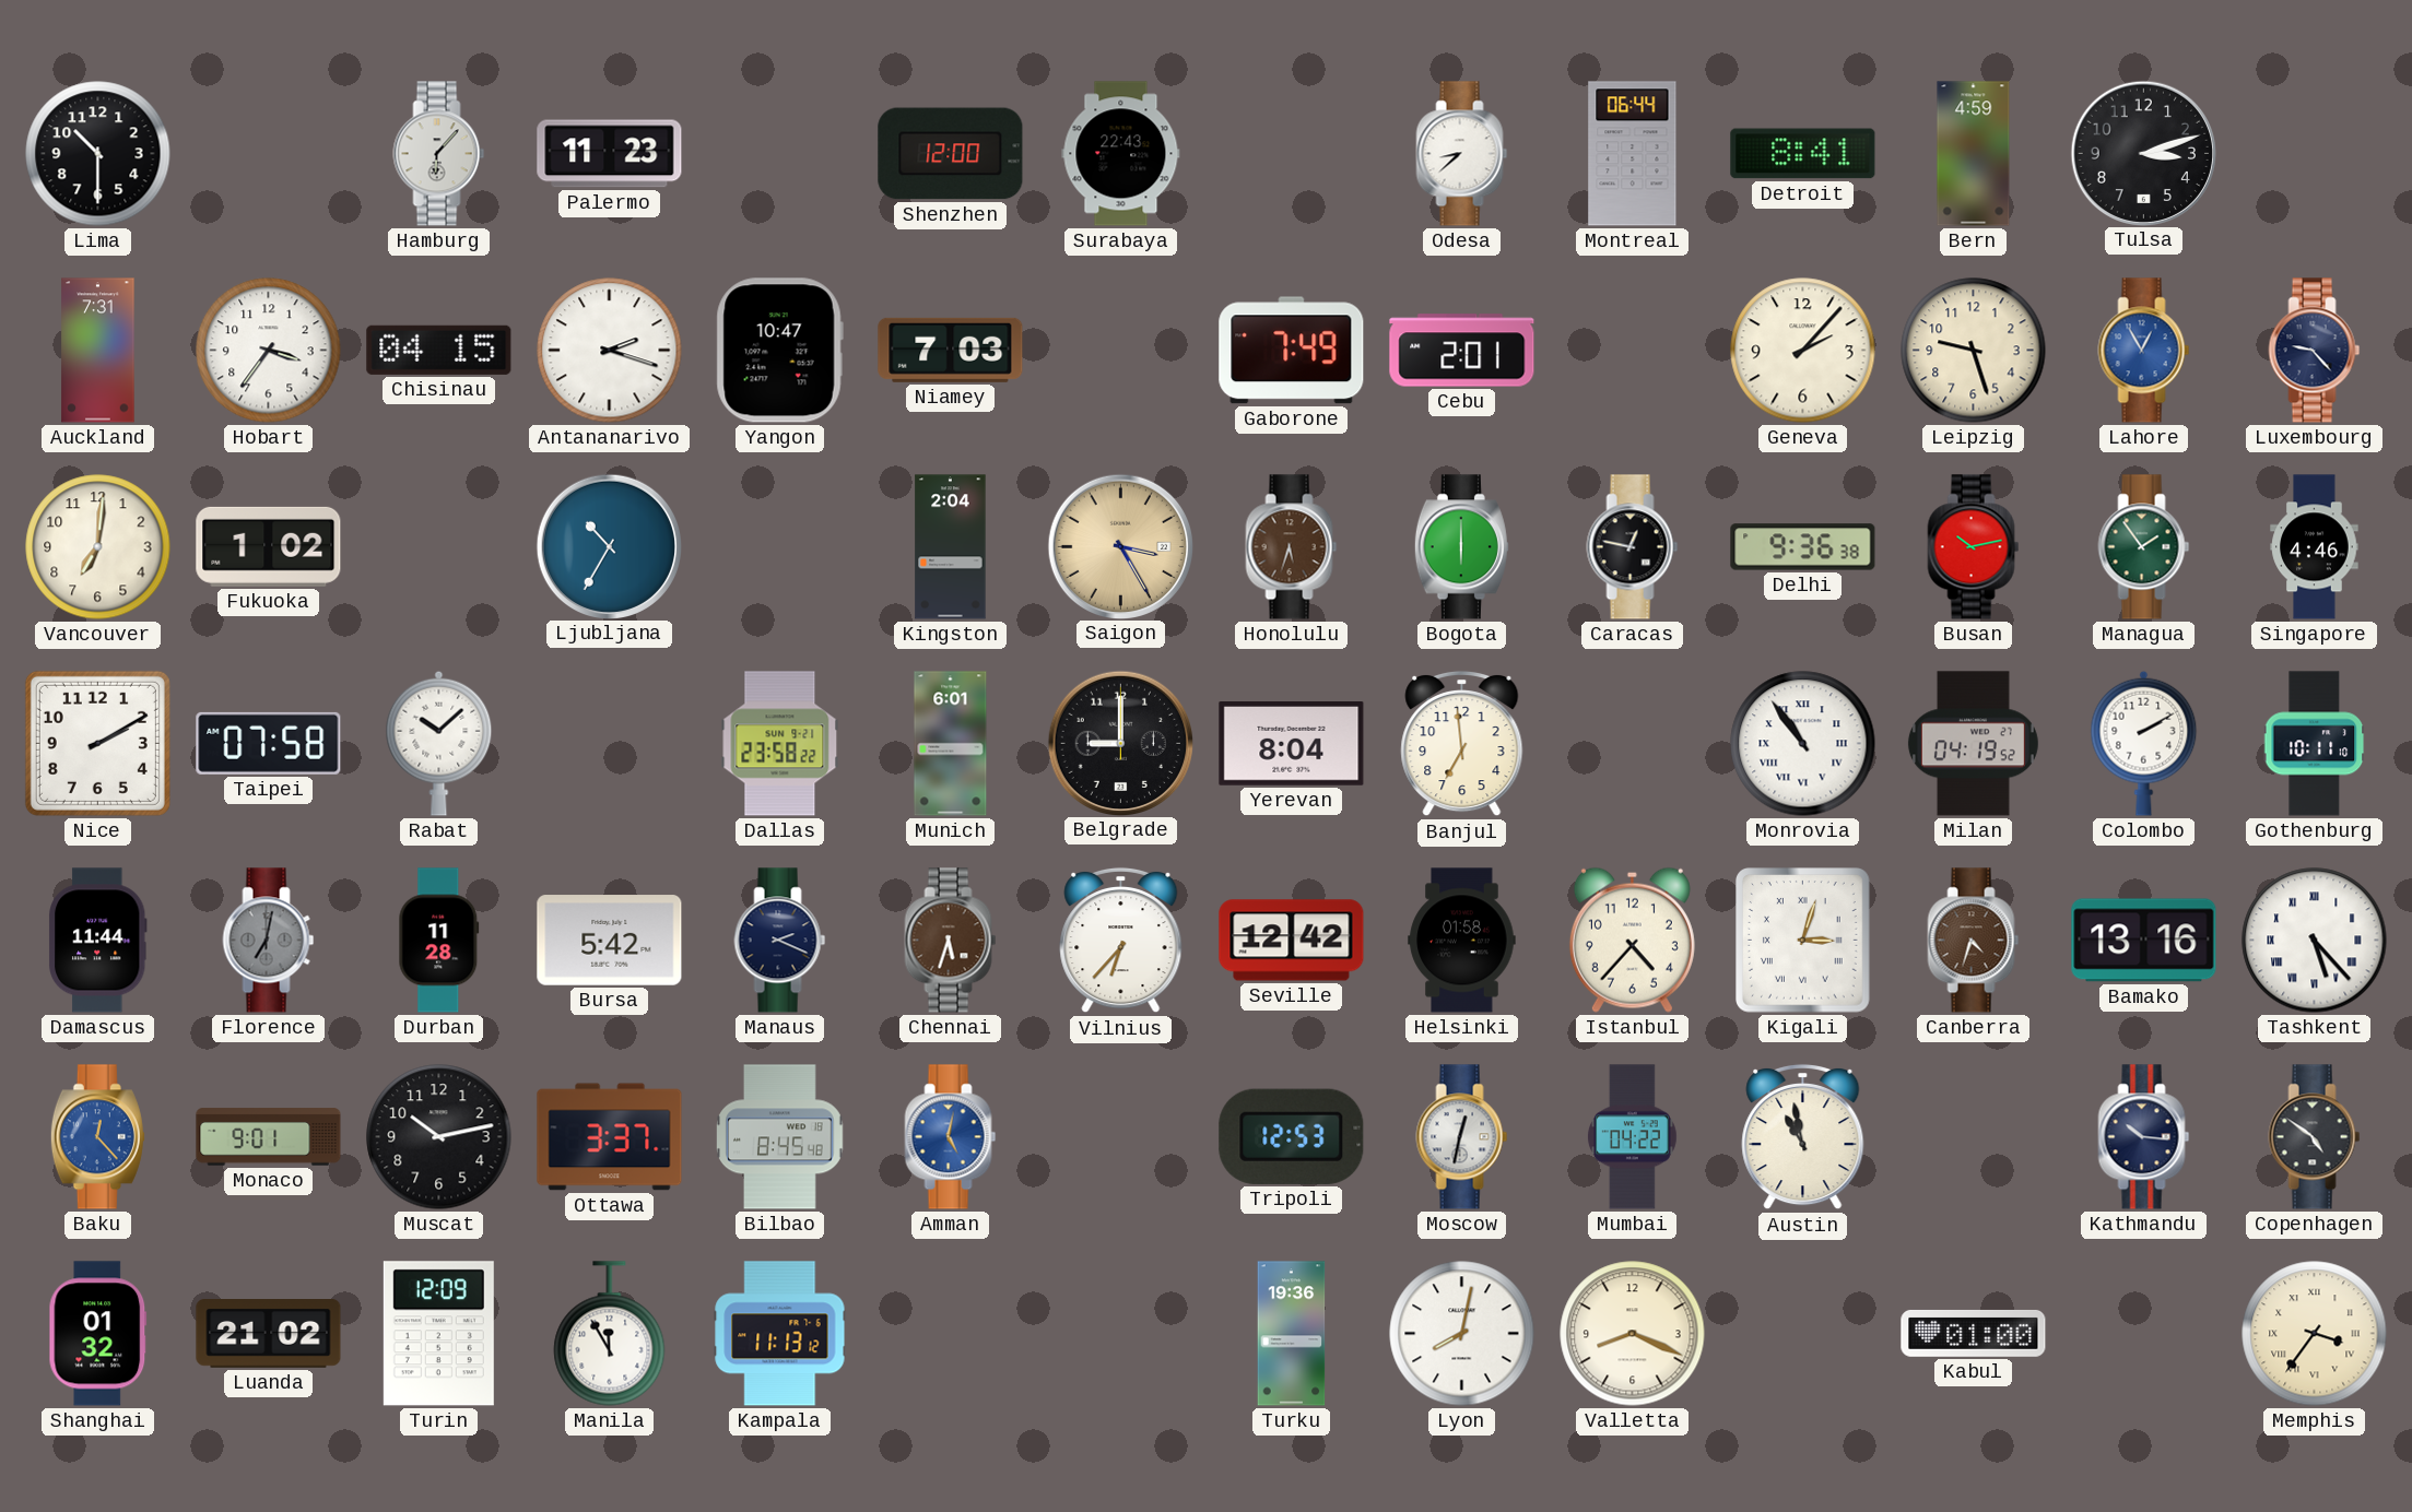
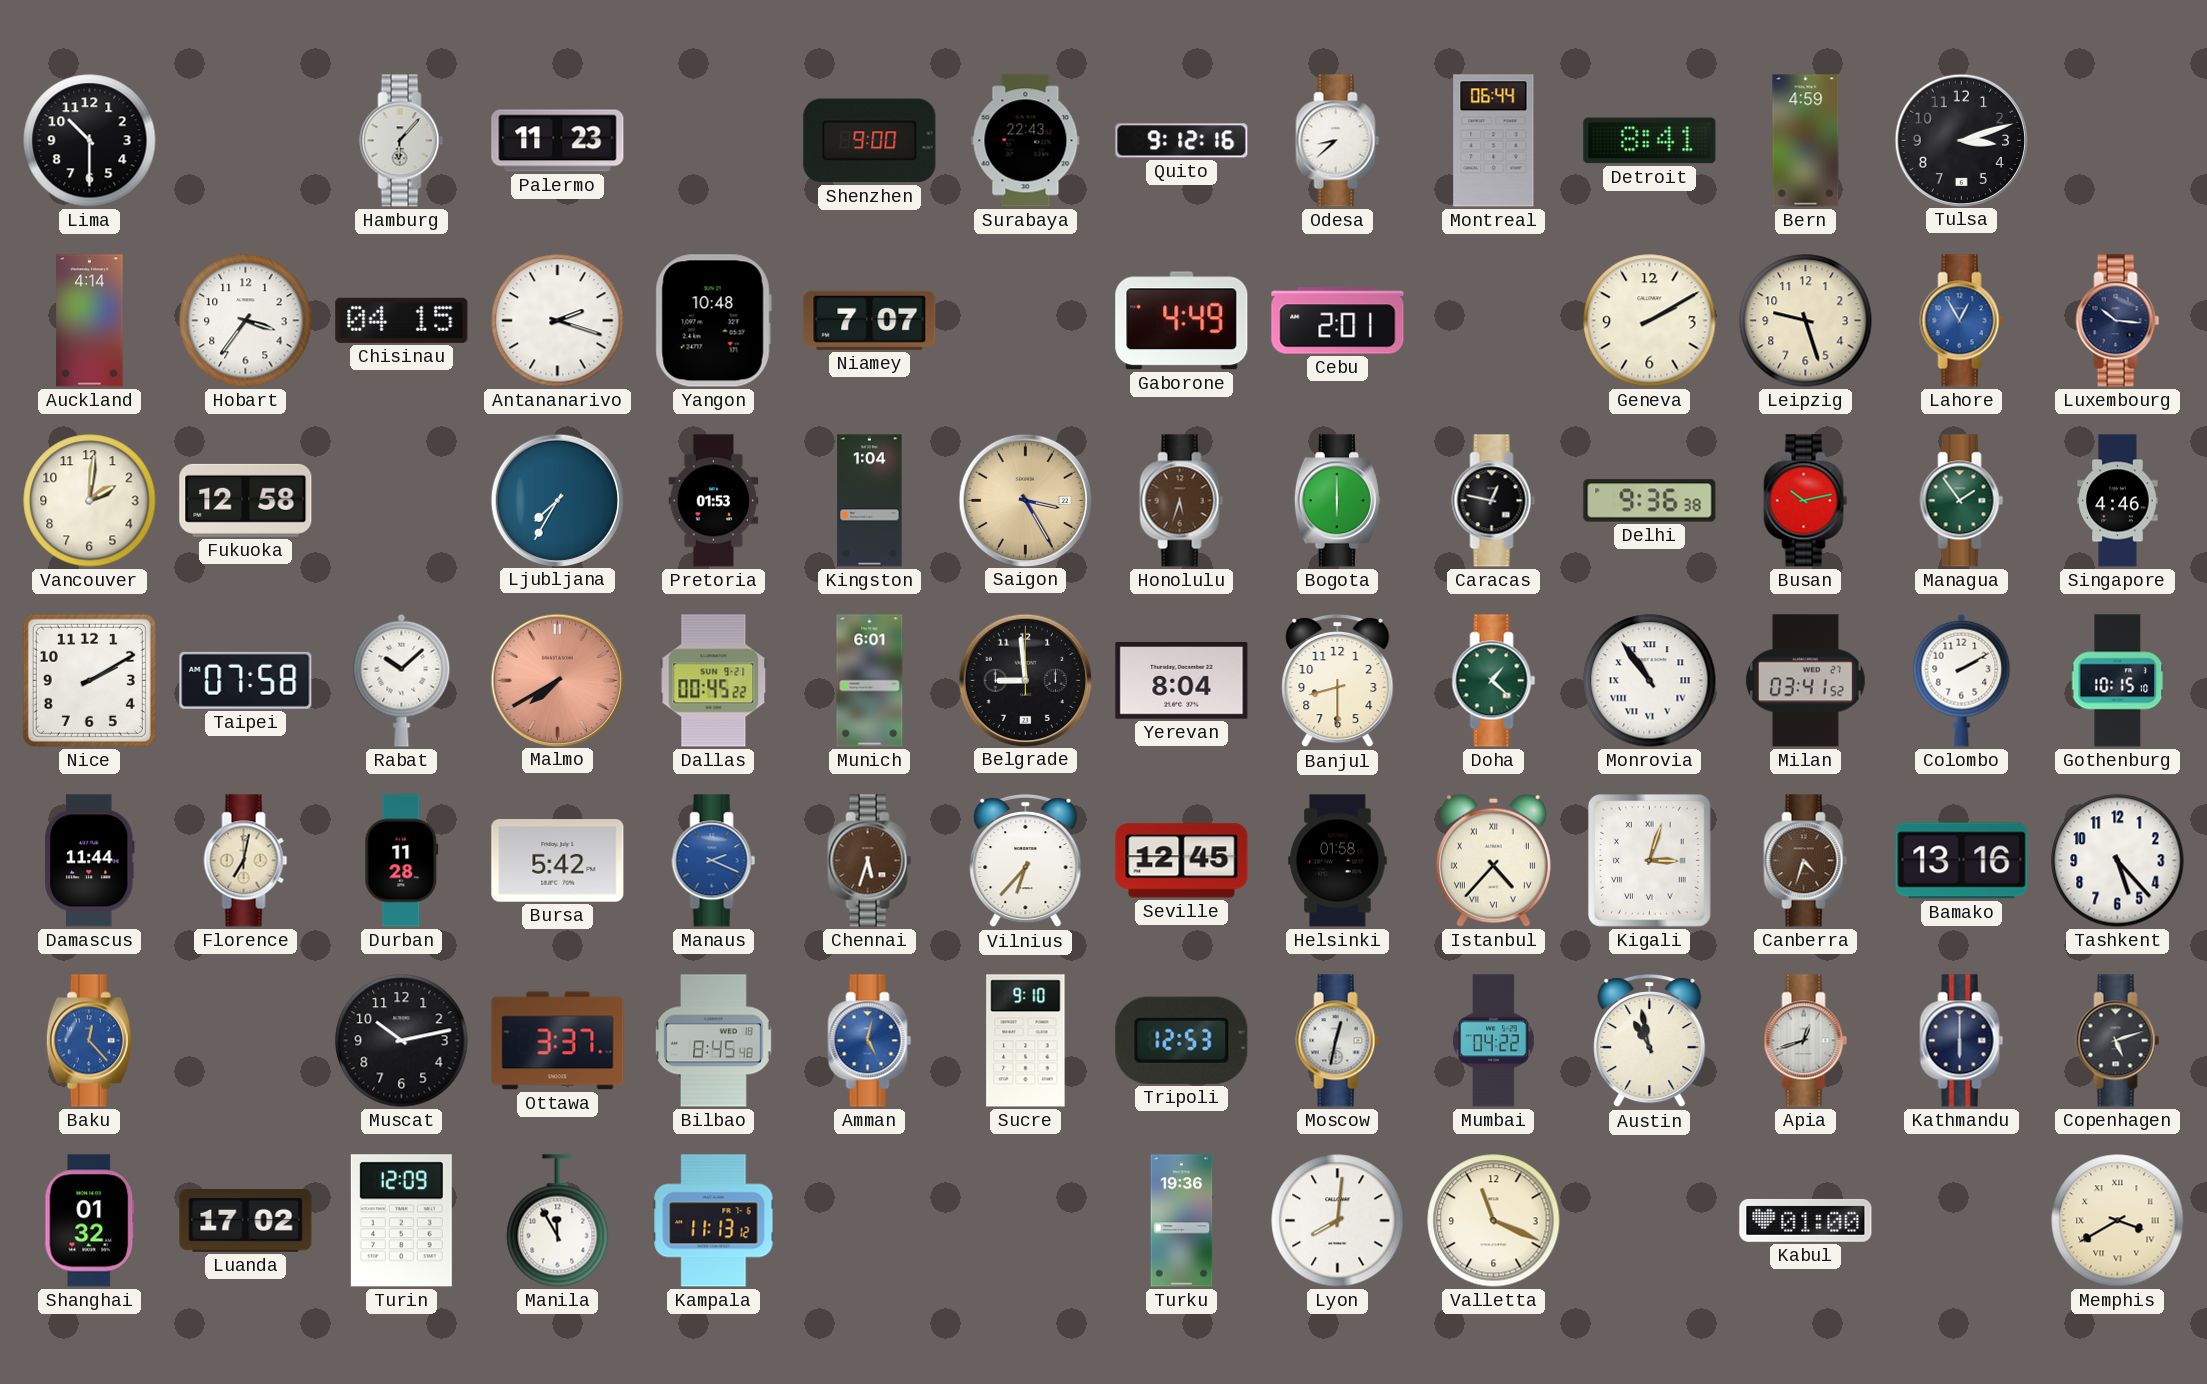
Shenzhen: 12:00 -> 9:00 (870, 141)
Quito: none -> 9:12 (1182, 141)
Auckland: 7:31 -> 4:14 (90, 321)
Yangon: 10:47 -> 10:48 (713, 321)
Niamey: 7:03 -> 7:07 (870, 320)
Gaborone: 7:49 -> 4:49 (1182, 321)
Geneva: 2:07 -> 2:10 (1650, 321)
Luxembourg: 9:23 -> 10:16 (2118, 321)
Vancouver: 7:01 -> 2:01 (90, 501)
Fukuoka: 1:02 -> 12:58 (246, 500)
Ljubljana: 10:35 -> 7:35 (557, 500)
Pretoria: none -> 01:53 (714, 501)
Kingston: 2:04 -> 1:04 (870, 501)
Malmo: none -> 7:40 (557, 680)
Dallas: 23:58 -> 00:45 (714, 681)
Belgrade: 9:00 -> 8:59 (1025, 680)
Banjul: 6:59 -> 8:30 (1338, 681)
Doha: none -> 1:22 (1494, 681)
Milan: 04:19 -> 03:41 (1805, 681)
Gothenburg: 10:11 -> 10:15 (2118, 681)
Florence dial: grey -> cream (246, 861)
Manaus dial: navy -> blue (714, 861)
Seville: 12:42 -> 12:45 (1182, 861)
Istanbul numerals: Arabic -> Roman (1493, 860)
Tashkent numerals: Roman -> Arabic (2118, 861)
Monaco: 9:01 -> none (269, 1137)
Sucre: none -> 9:10 (1026, 1041)
Apia: none -> 12:42 (1806, 1041)
Kathmandu: 10:16 -> 6:00 (1962, 1041)
Copenhagen: 4:51 -> 5:12 (2118, 1041)
Luanda: 21:02 -> 17:02 (246, 1221)
Lyon: 8:02 -> 8:01 (1338, 1221)
Valletta: 8:19 -> 11:19 (1494, 1221)
Memphis: 3:36 -> 3:40 (2118, 1221)
